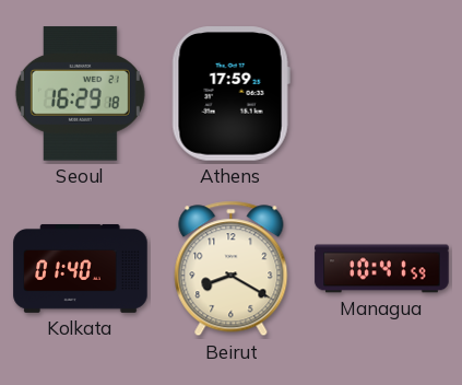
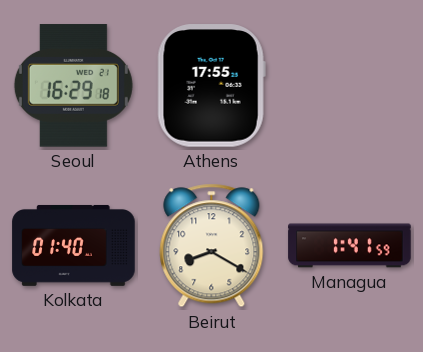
Athens: 17:59 -> 17:55 (211, 86)
Managua: 10:41 -> 1:41 (350, 246)
